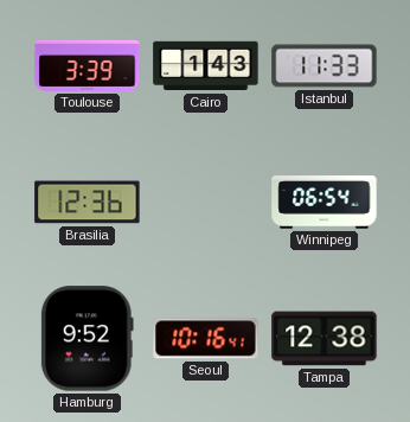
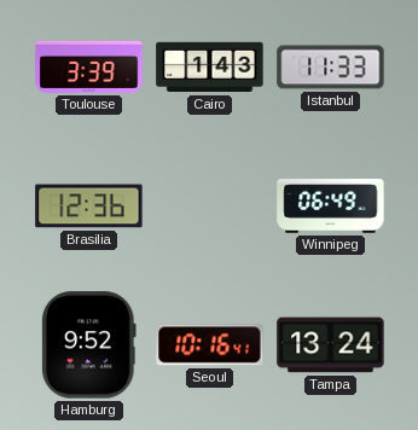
Winnipeg: 06:54 -> 06:49 (331, 207)
Tampa: 12:38 -> 13:24 (331, 345)
